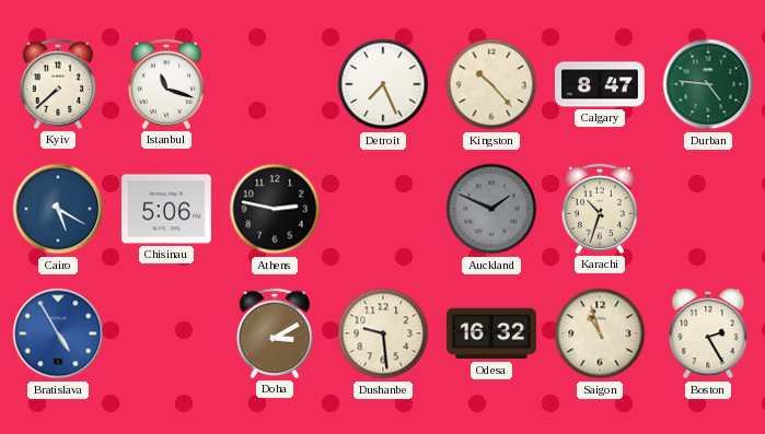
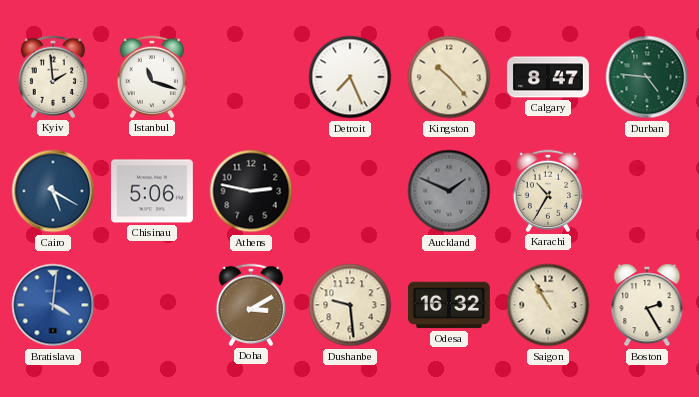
Kyiv: 7:38 -> 1:59 (52, 77)
Karachi: 10:33 -> 10:35 (547, 191)
Bratislava: 4:55 -> 4:01 (53, 305)
Saigon: 10:57 -> 10:55 (548, 305)
